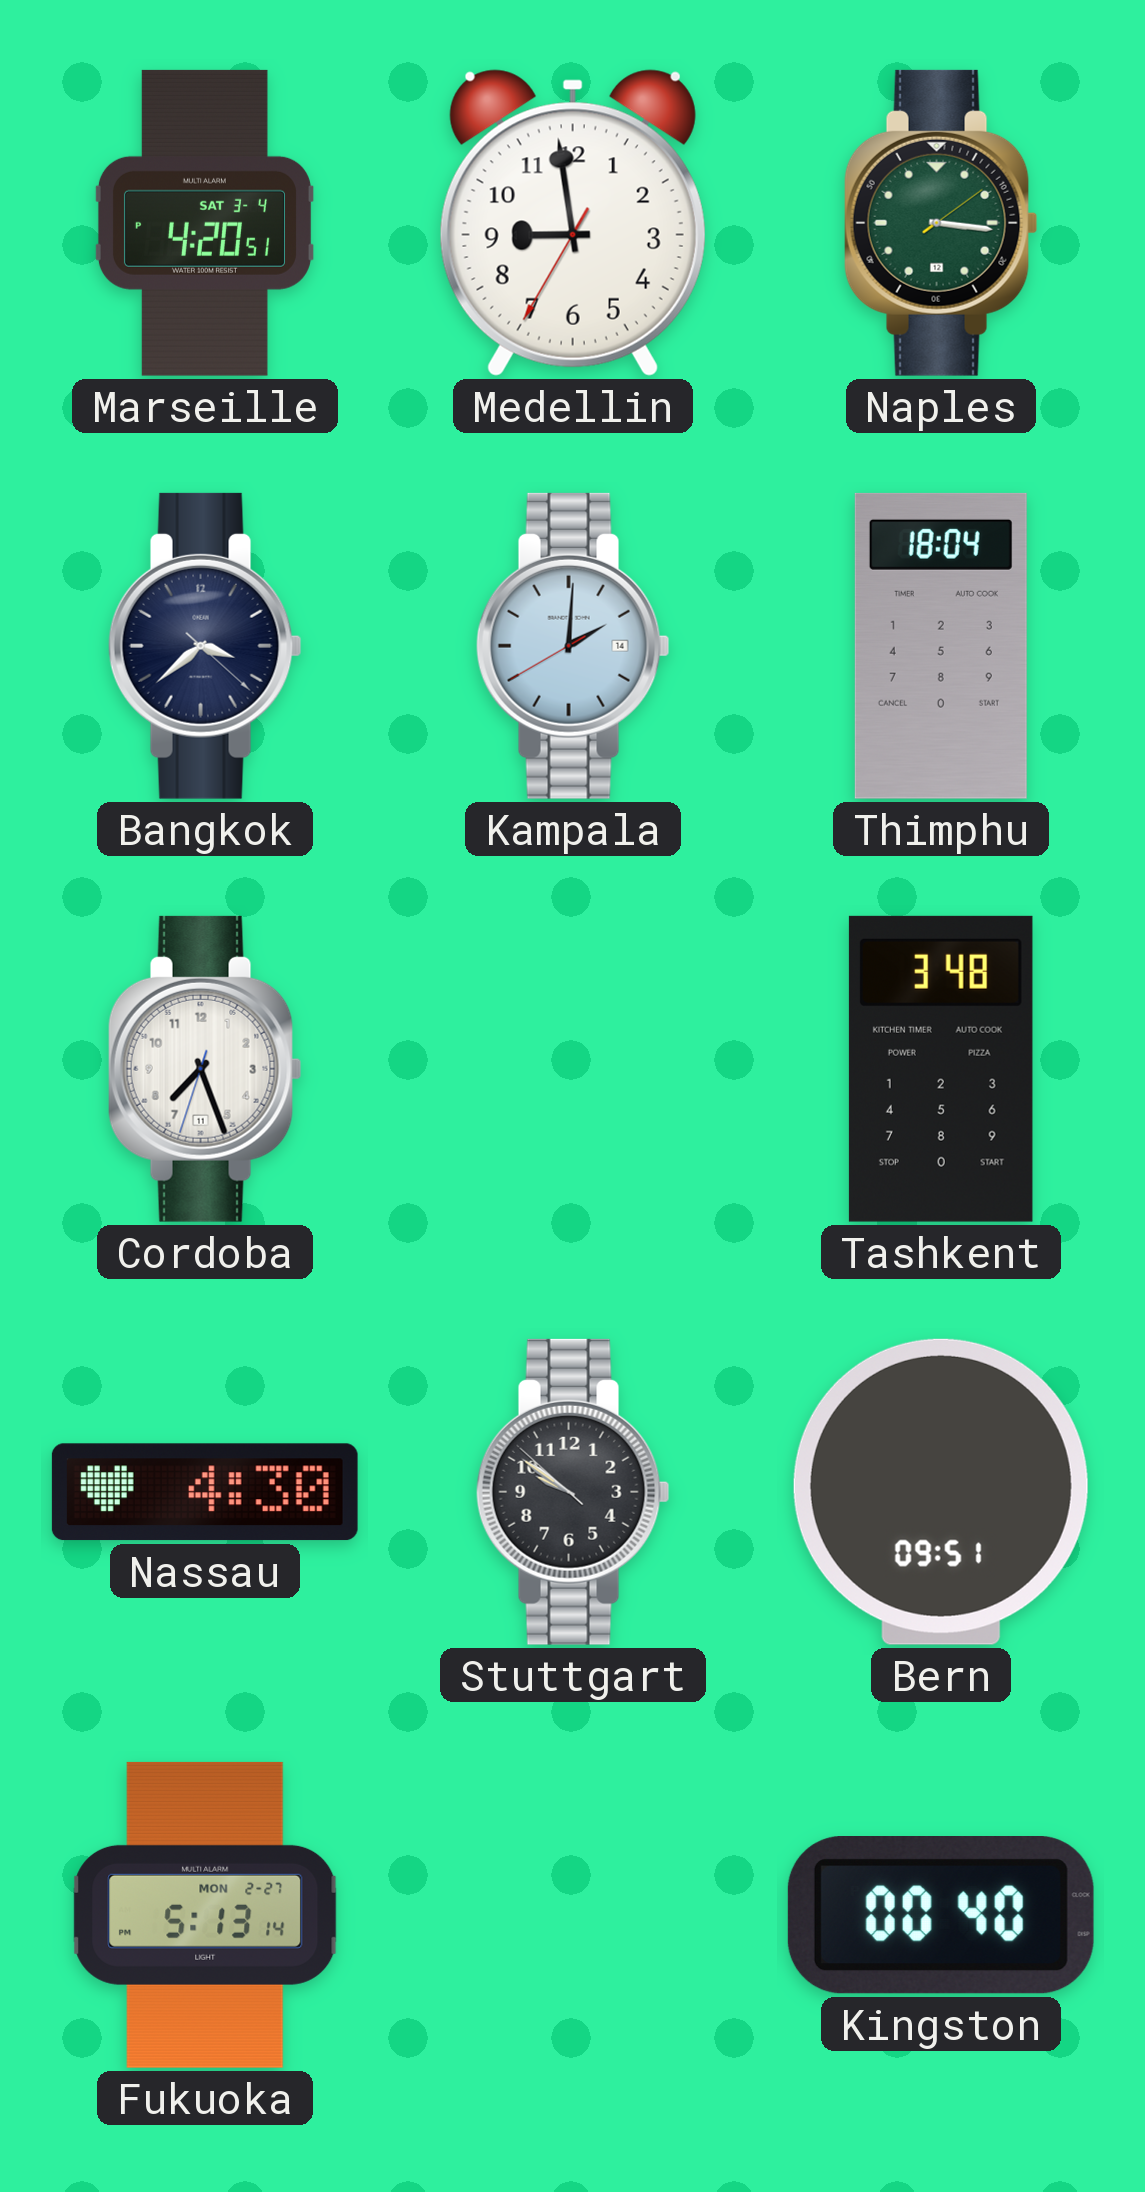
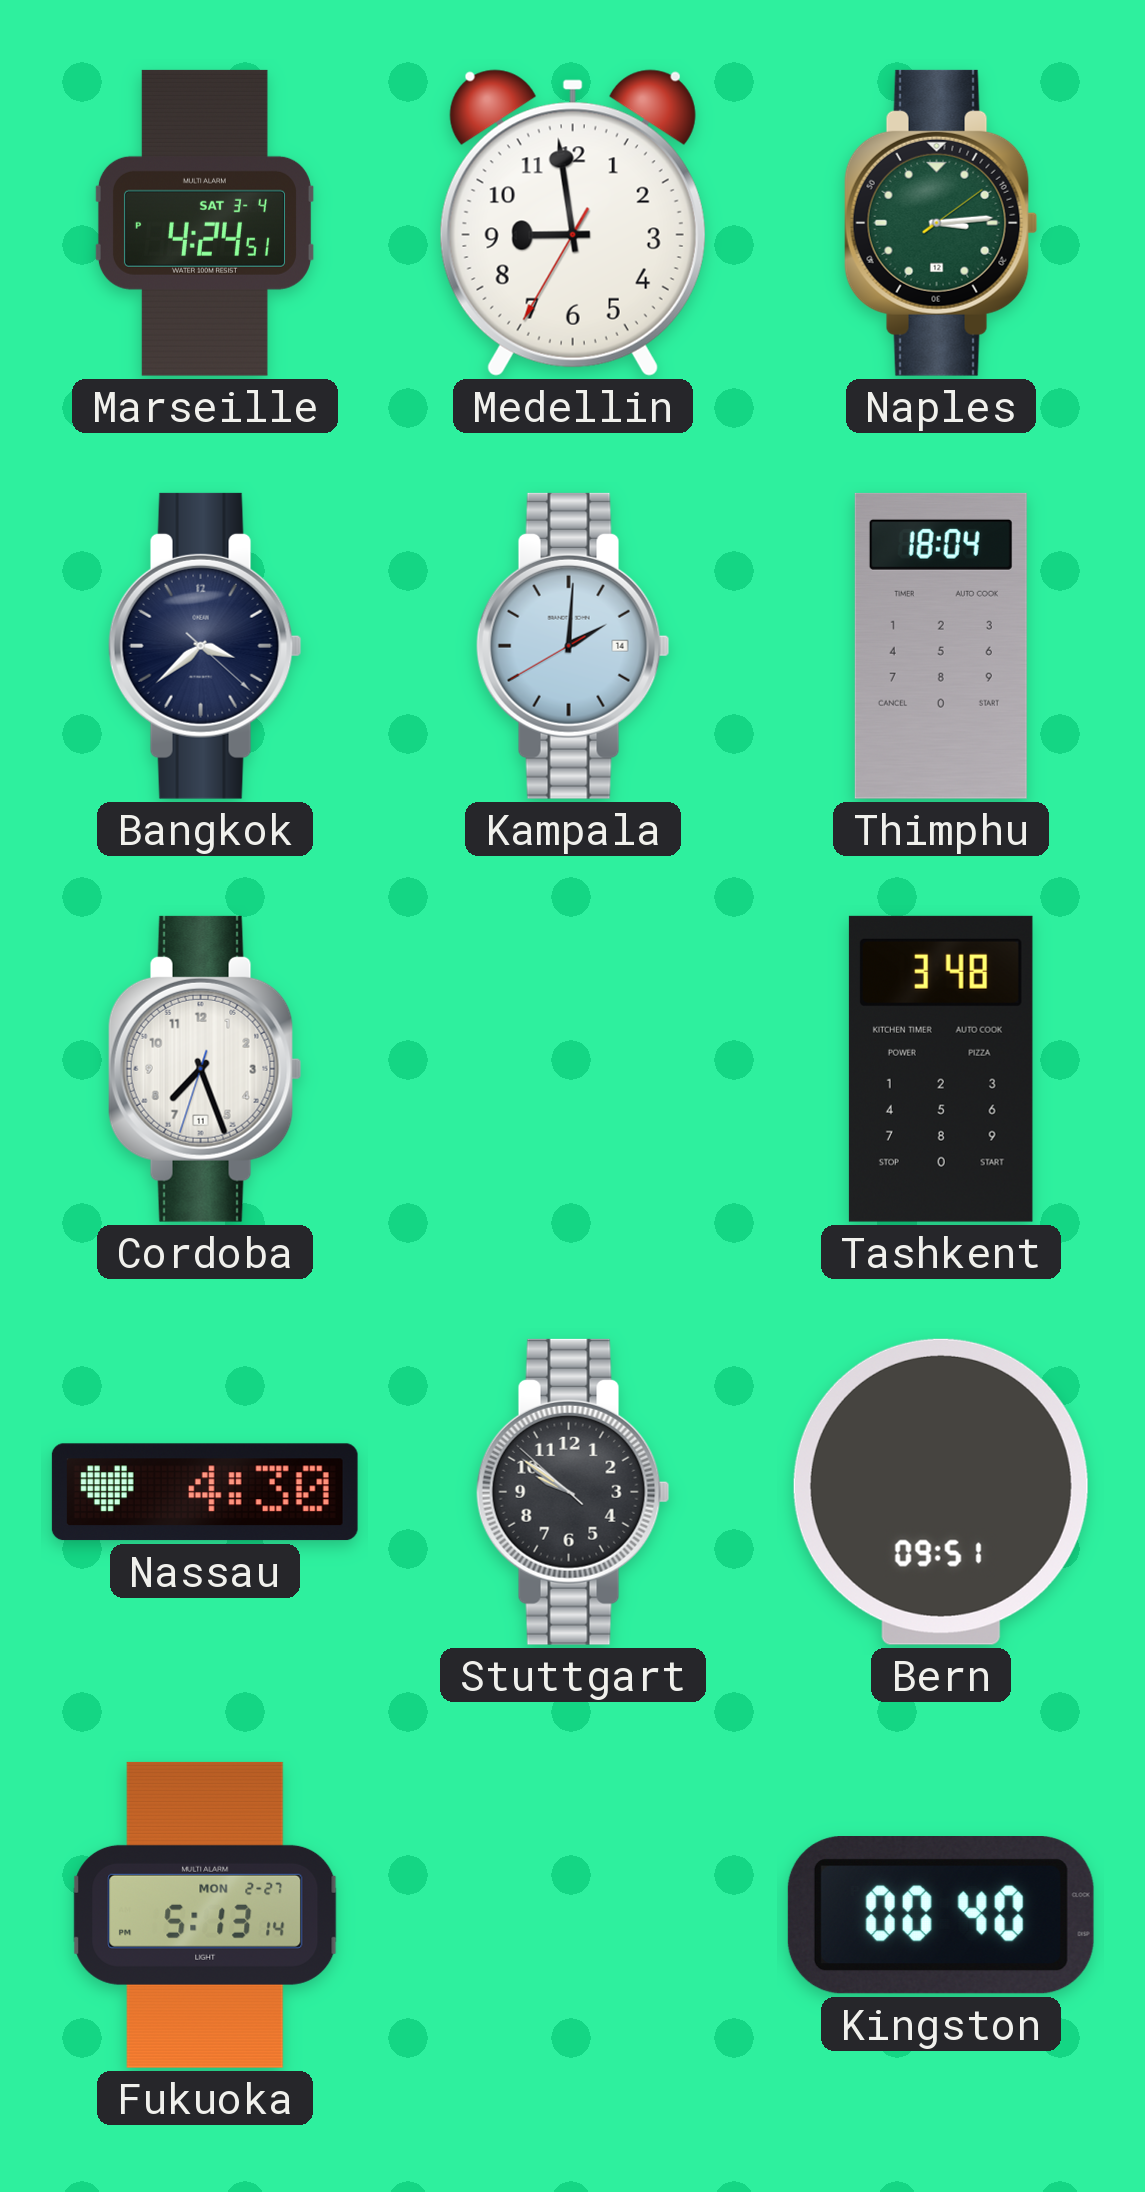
Marseille: 4:20 -> 4:24 (204, 223)
Naples: 3:16 -> 3:14 (941, 223)
